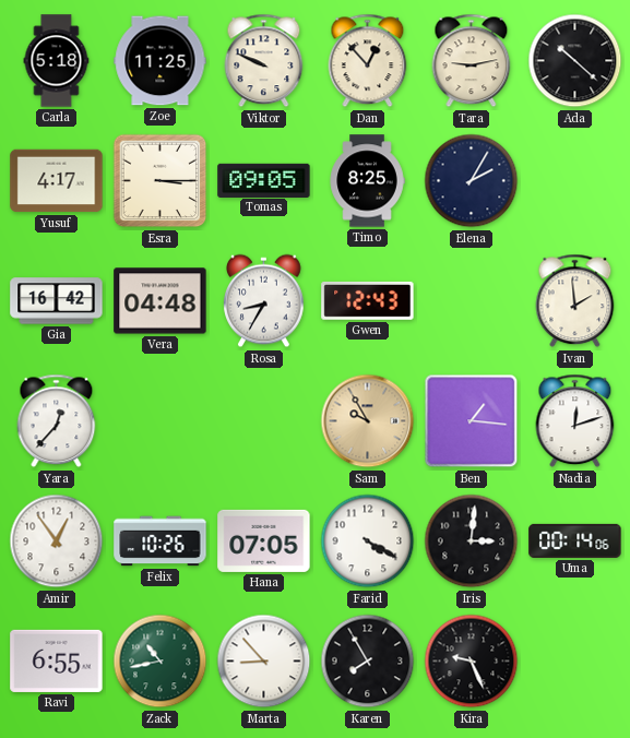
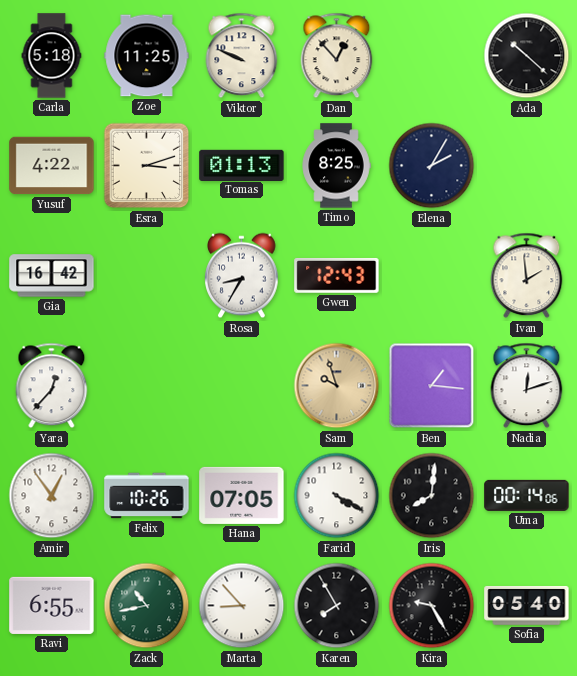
Tara: 9:13 -> none (472, 61)
Yusuf: 4:17 -> 4:22 (52, 166)
Esra: 3:15 -> 3:12 (147, 166)
Tomas: 09:05 -> 01:13 (242, 165)
Vera: 04:48 -> none (161, 301)
Sam: 9:55 -> 9:57 (337, 386)
Iris: 3:01 -> 8:01 (432, 496)
Kira: 9:26 -> 9:25 (432, 606)
Sofia: none -> 05:40 (527, 605)
